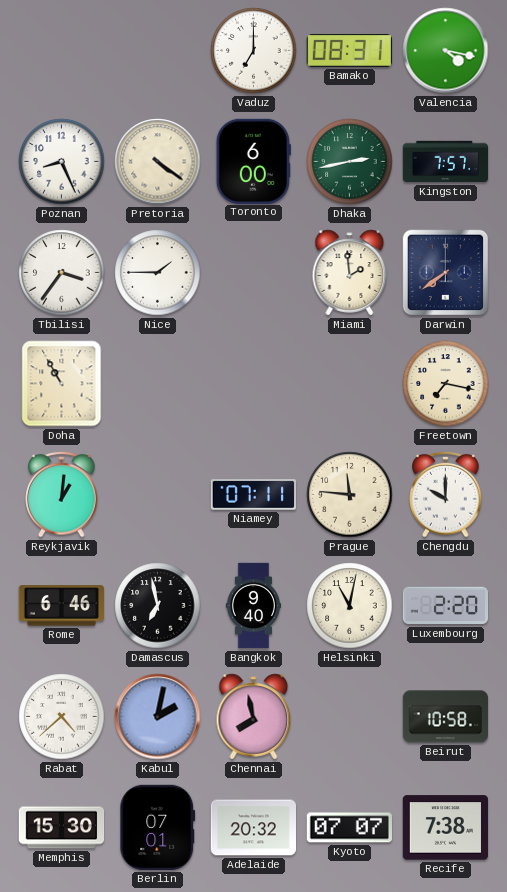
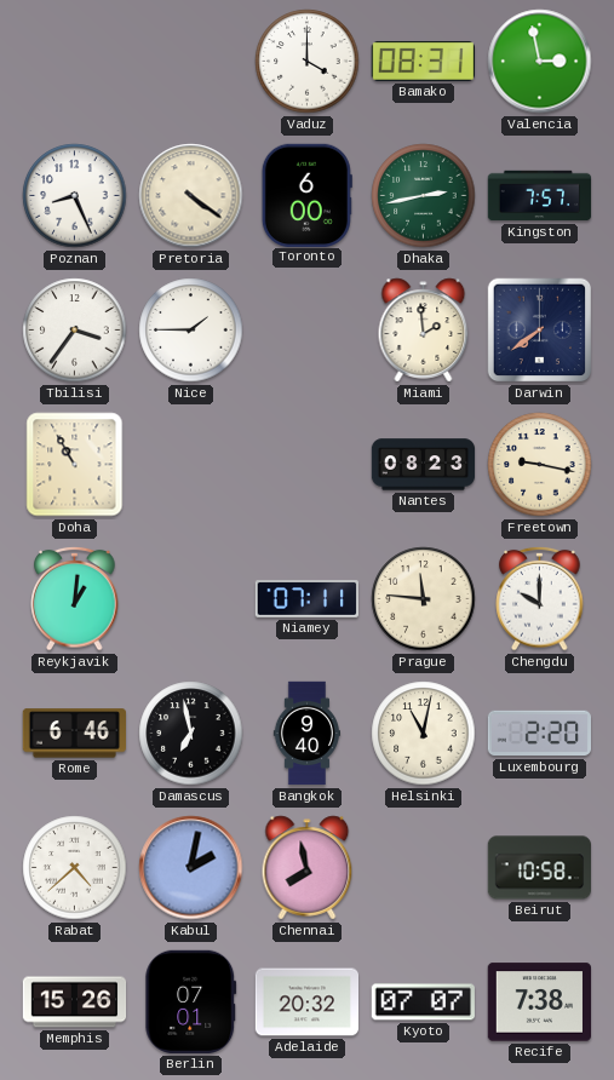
Vaduz: 7:00 -> 4:00 (308, 62)
Valencia: 4:17 -> 2:58 (540, 62)
Nantes: none -> 08:23 (424, 465)
Freetown: 7:17 -> 9:17 (540, 465)
Memphis: 15:30 -> 15:26 (75, 1003)
